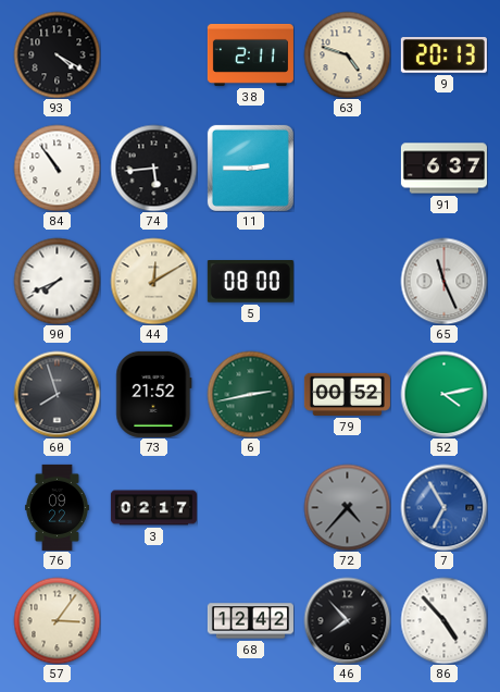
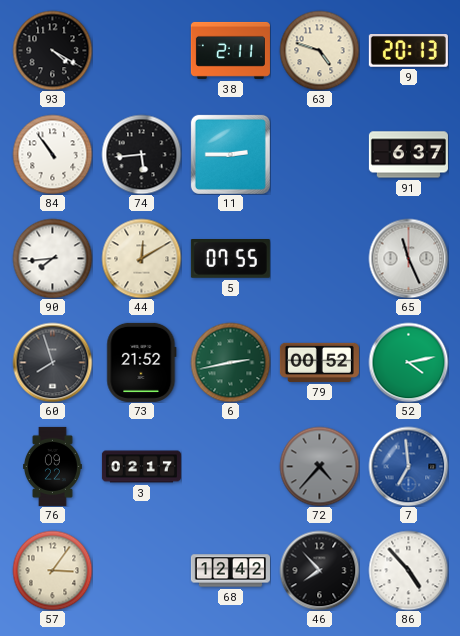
90: 7:41 -> 7:44 (52, 258)
5: 08:00 -> 07:55 (230, 259)
7: 6:55 -> 6:59 (408, 466)
